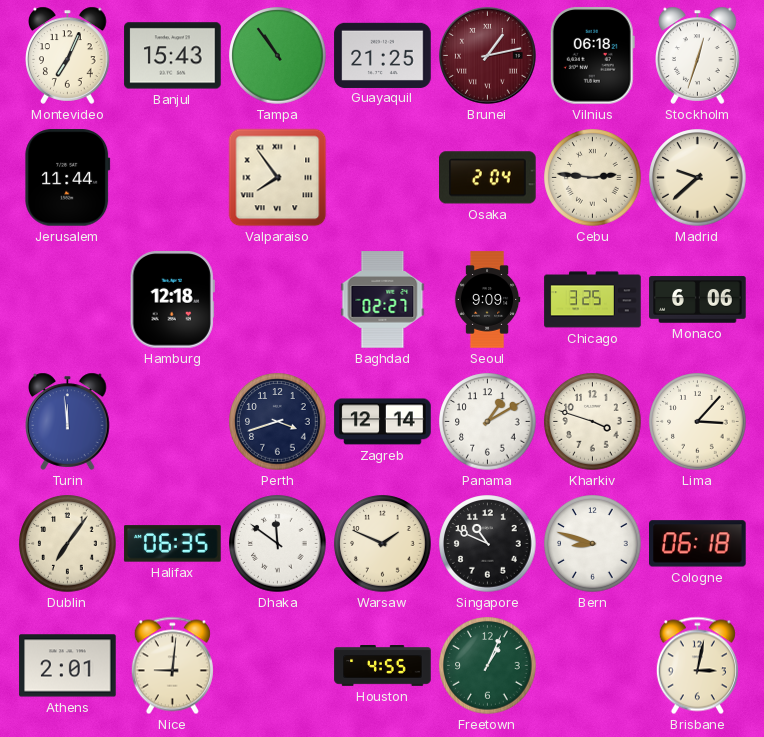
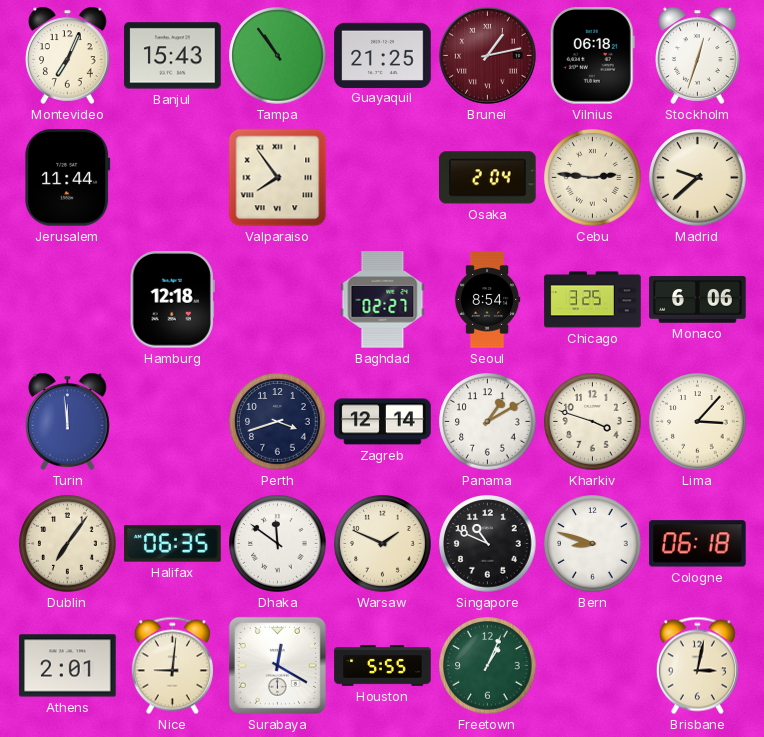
Seoul: 9:09 -> 8:54 (487, 300)
Surabaya: none -> 12:20 (277, 665)
Houston: 4:55 -> 5:55 (383, 666)
